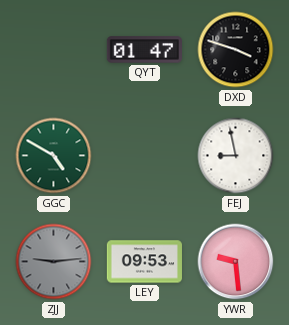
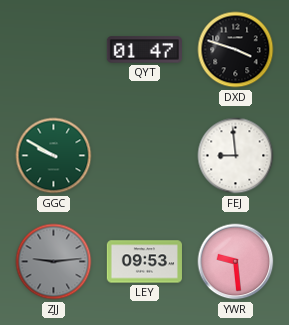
GGC: 4:50 -> 9:50 (54, 156)
FEJ: 8:58 -> 8:59 (236, 156)
